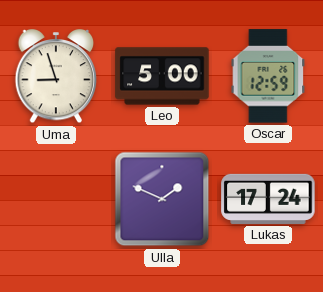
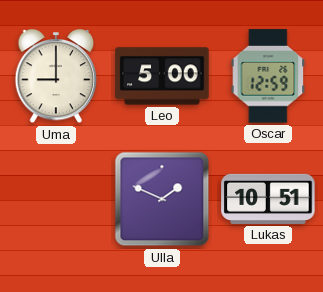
Uma: 8:57 -> 9:00 (56, 77)
Lukas: 17:24 -> 10:51 (268, 199)
